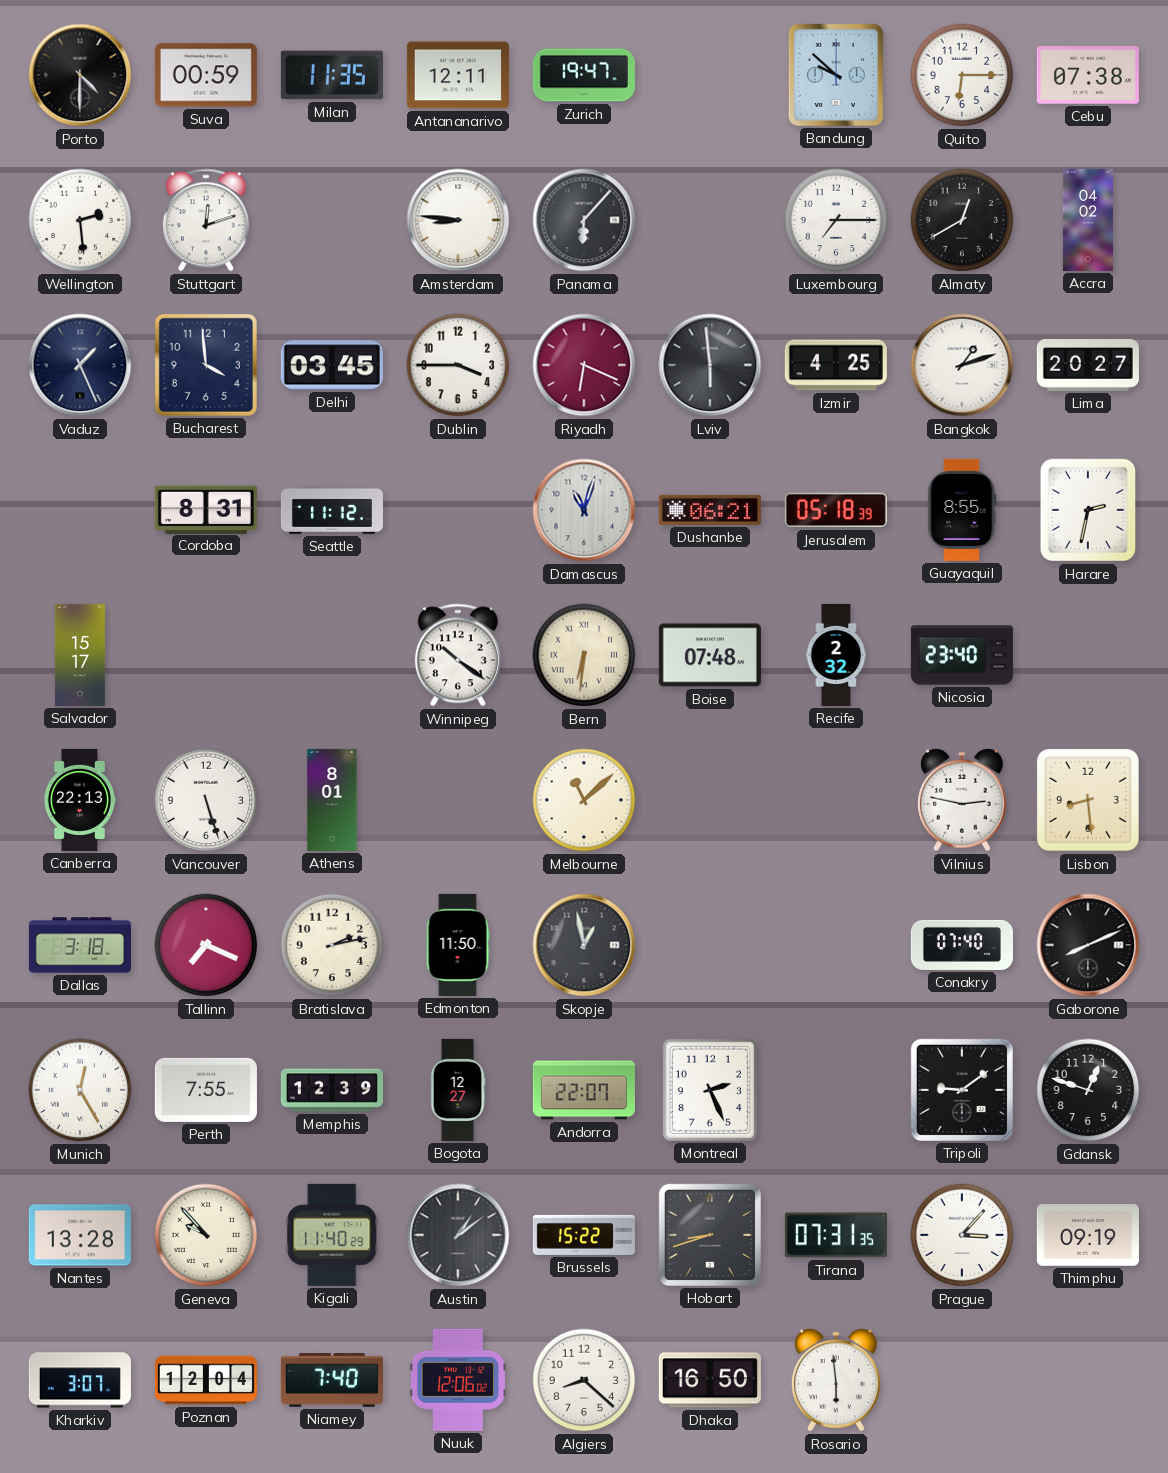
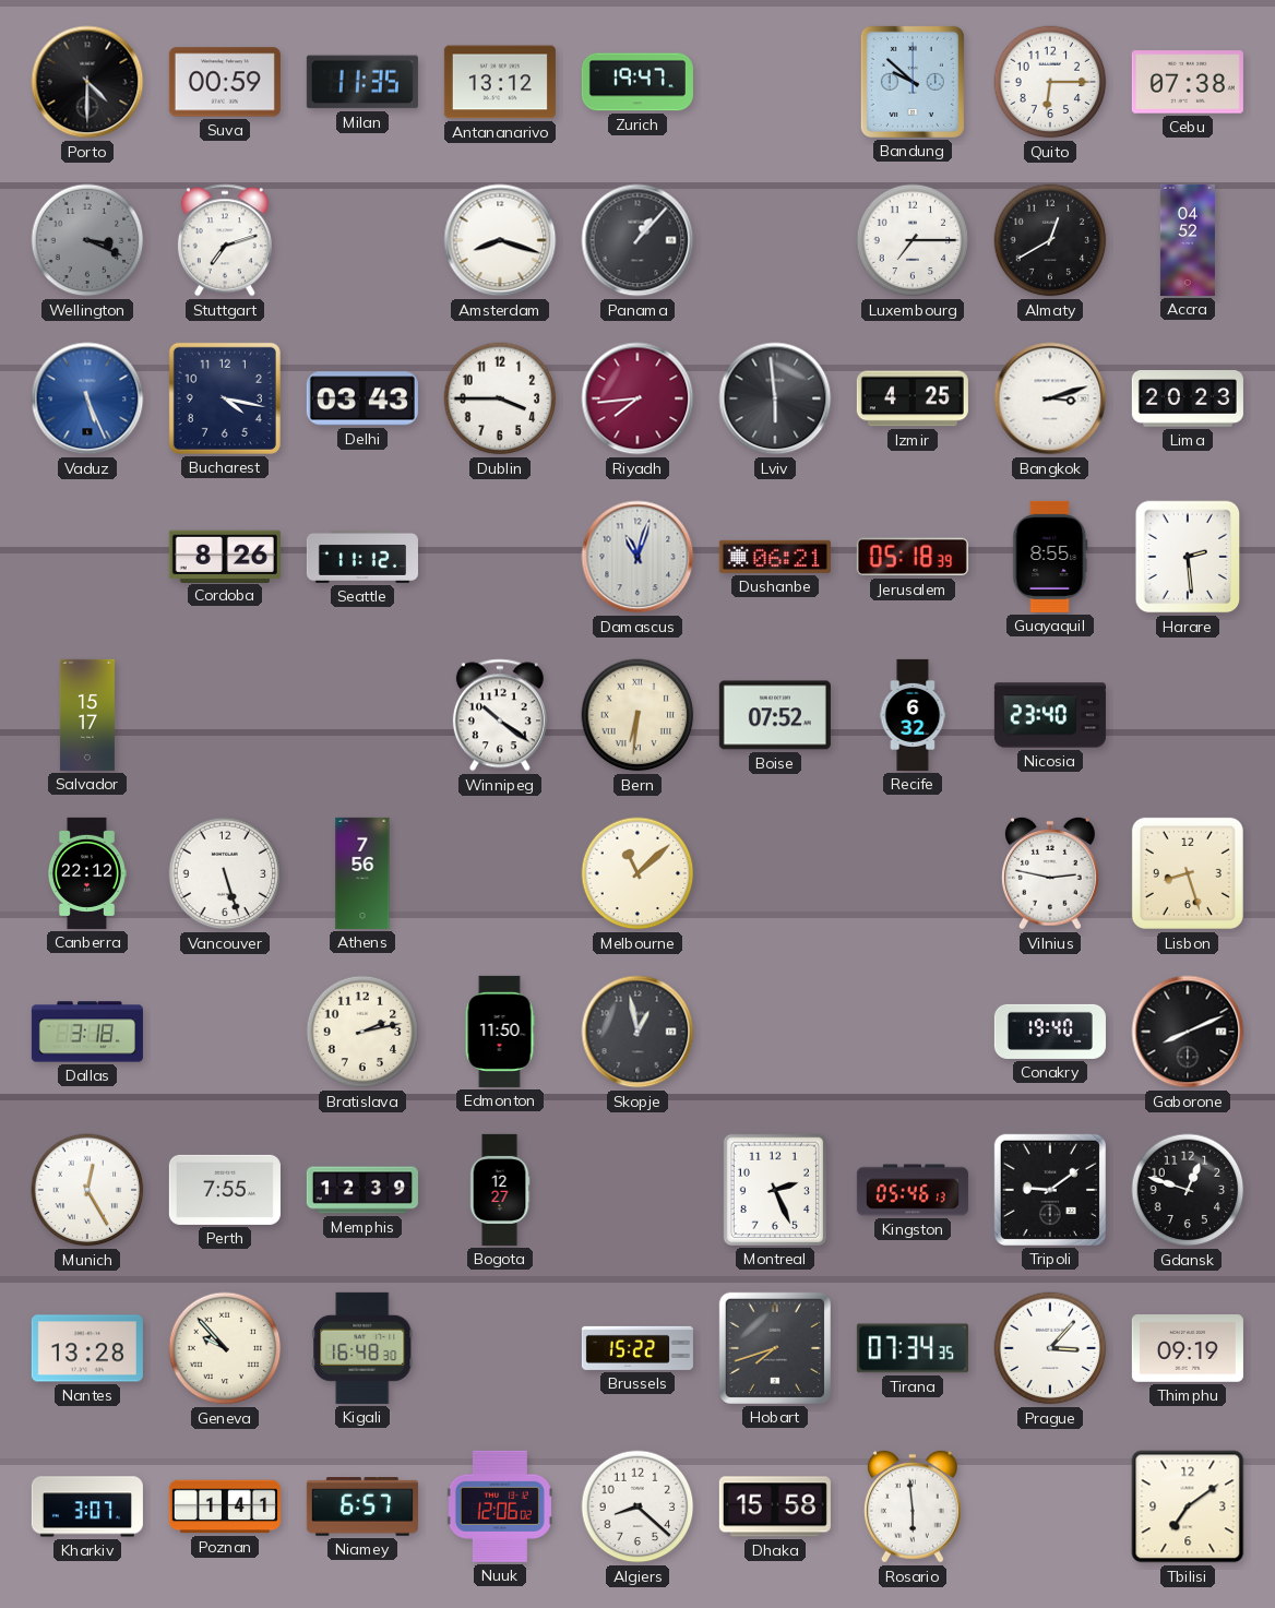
Antananarivo: 12:11 -> 13:12 (500, 82)
Wellington: 2:29 -> 3:19 (87, 240)
Wellington dial: white -> grey (87, 240)
Stuttgart: 12:12 -> 7:12 (225, 240)
Amsterdam: 8:46 -> 8:18 (500, 240)
Panama: 6:07 -> 1:07 (637, 240)
Accra: 04:02 -> 04:52 (1188, 240)
Vaduz: 1:26 -> 5:26 (87, 398)
Vaduz dial: navy -> blue (87, 398)
Bucharest: 3:59 -> 4:17 (225, 398)
Delhi: 03:45 -> 03:43 (362, 398)
Riyadh: 6:19 -> 7:44 (637, 398)
Bangkok: 1:12 -> 3:12 (1050, 398)
Lima: 20:27 -> 20:23 (1188, 400)
Cordoba: 8:31 -> 8:26 (225, 556)
Harare: 2:32 -> 2:29 (1188, 557)
Boise: 07:48 -> 07:52 (775, 715)
Recife: 2:32 -> 6:32 (913, 715)
Canberra: 22:13 -> 22:12 (86, 873)
Athens: 8:01 -> 7:56 (362, 873)
Lisbon: 8:29 -> 8:27 (1188, 873)
Tallinn: 7:19 -> none (206, 945)
Conakry: 07:40 -> 19:40 (1050, 1032)
Andorra: 22:07 -> none (584, 1090)
Kingston: none -> 05:46 (913, 1190)
Kigali: 11:40 -> 16:48 (362, 1348)
Austin: 1:09 -> none (458, 1235)
Hobart: 8:42 -> 7:42 (775, 1348)
Tirana: 07:31 -> 07:34 (913, 1348)
Poznan: 12:04 -> 1:41 (225, 1506)
Niamey: 7:40 -> 6:57 (362, 1506)
Dhaka: 16:50 -> 15:58 (775, 1506)
Tbilisi: none -> 7:09 (1188, 1506)
